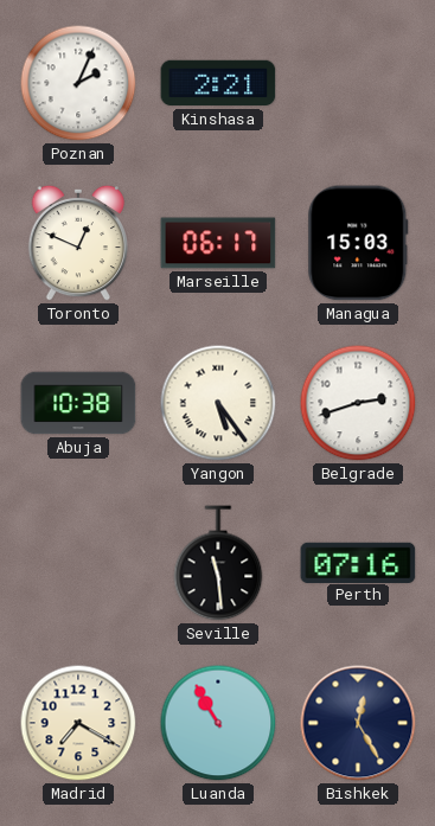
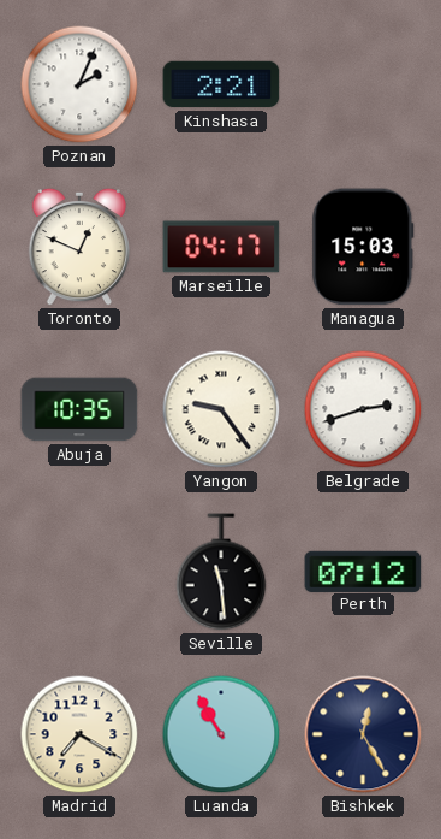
Marseille: 06:17 -> 04:17 (221, 247)
Abuja: 10:38 -> 10:35 (79, 409)
Yangon: 5:24 -> 9:24 (221, 409)
Perth: 07:16 -> 07:12 (363, 571)
